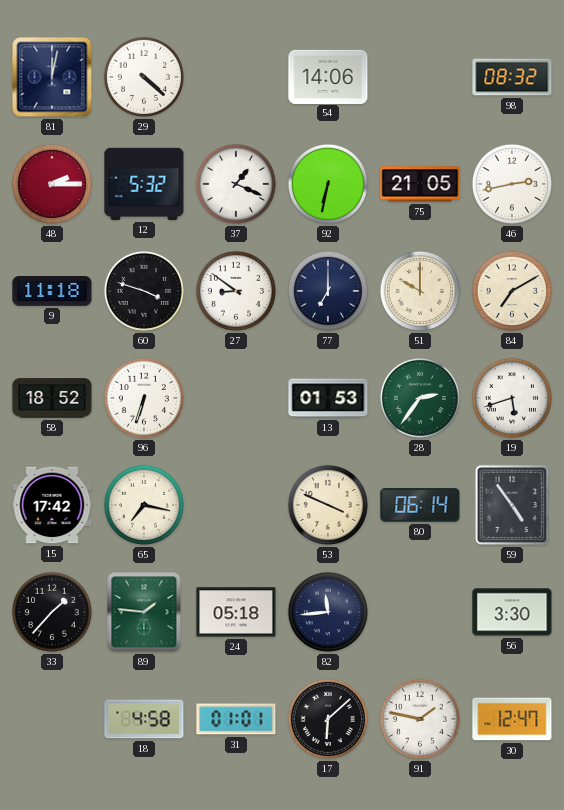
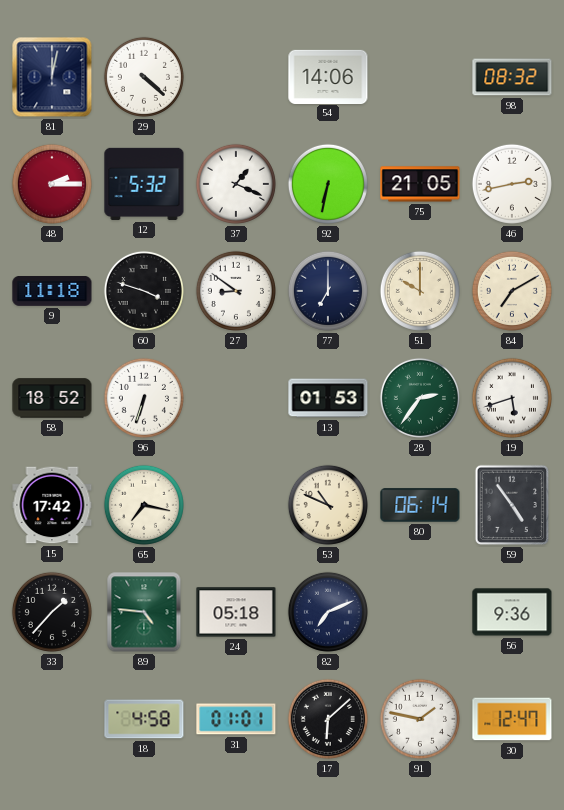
53: 3:49 -> 10:49 (328, 505)
89: 1:46 -> 4:46 (144, 612)
82: 11:44 -> 7:11 (328, 612)
56: 3:30 -> 9:36 (512, 612)
